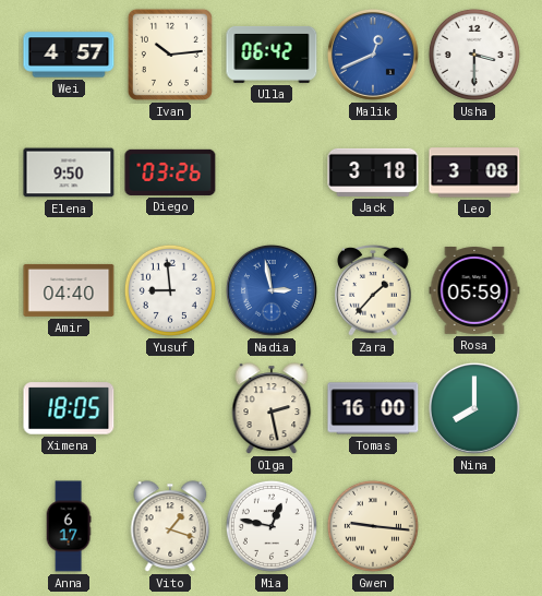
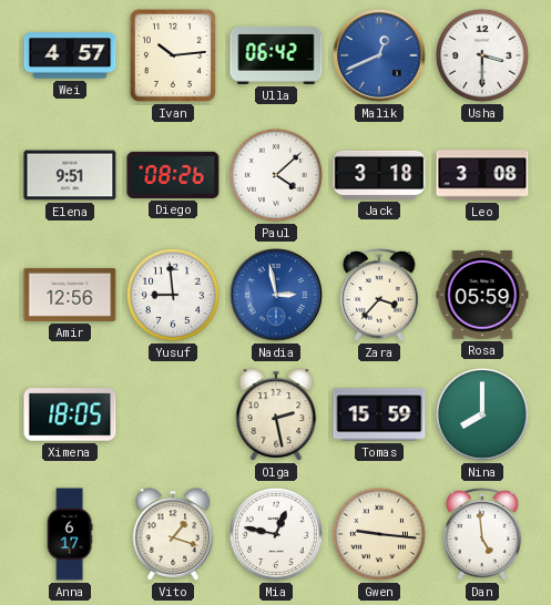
Elena: 9:50 -> 9:51 (70, 175)
Diego: 03:26 -> 08:26 (173, 175)
Paul: none -> 4:08 (276, 175)
Amir: 04:40 -> 12:56 (70, 295)
Zara: 1:37 -> 3:37 (379, 296)
Tomas: 16:00 -> 15:59 (379, 414)
Dan: none -> 4:59 (482, 535)
